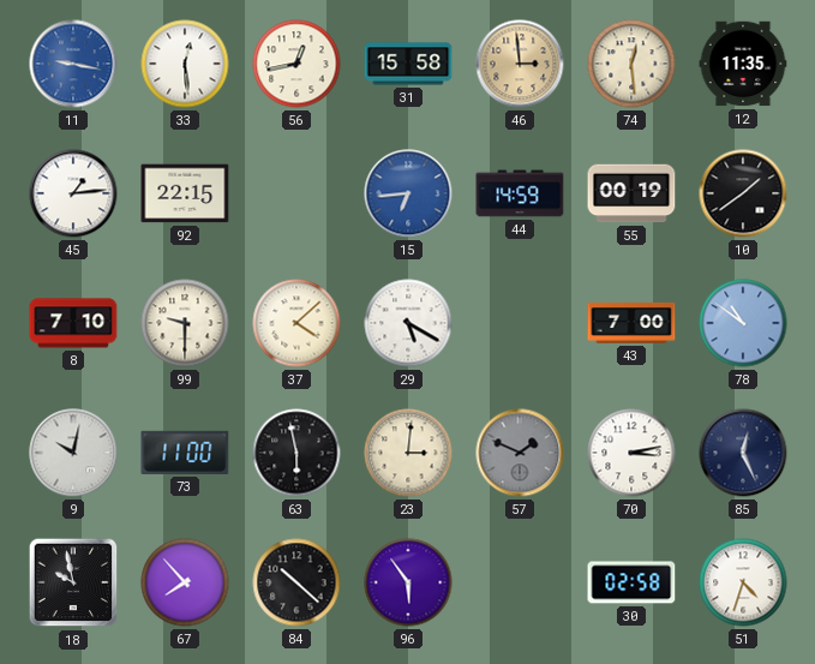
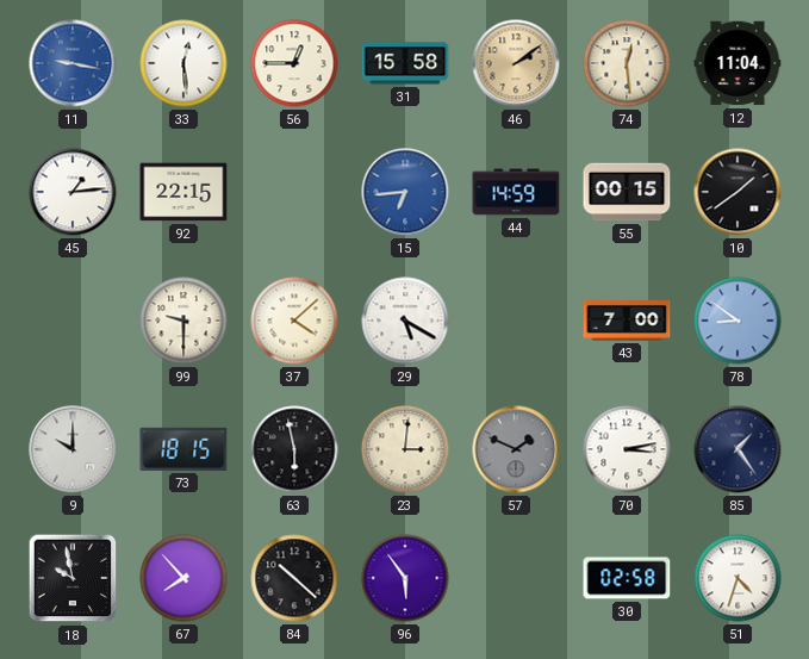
56: 12:43 -> 12:45 (294, 63)
46: 2:59 -> 2:09 (516, 63)
12: 11:35 -> 11:04 (738, 63)
55: 00:19 -> 00:15 (627, 192)
8: 7:10 -> none (73, 323)
78: 10:51 -> 8:51 (738, 321)
9: 10:02 -> 10:00 (73, 449)
73: 11:00 -> 18:15 (183, 449)
85: 12:26 -> 1:24 (738, 449)
